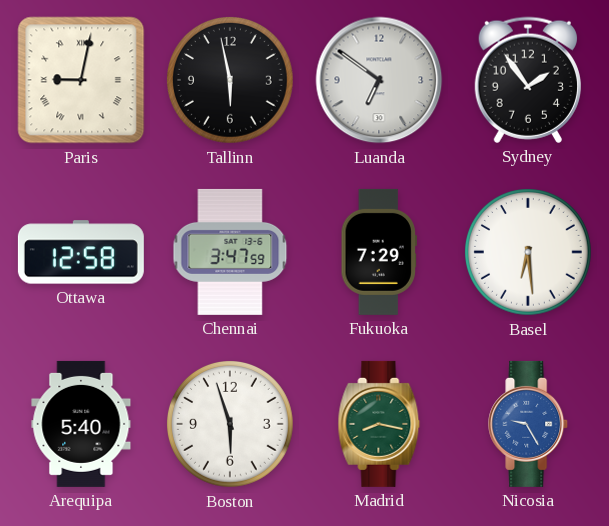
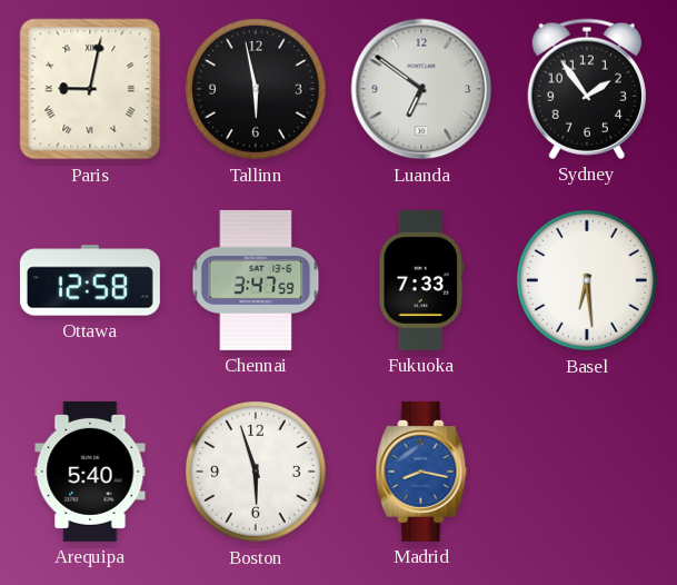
Fukuoka: 7:29 -> 7:33 (420, 280)
Madrid dial: green -> blue (421, 472)
Nicosia: 9:25 -> none (529, 424)
